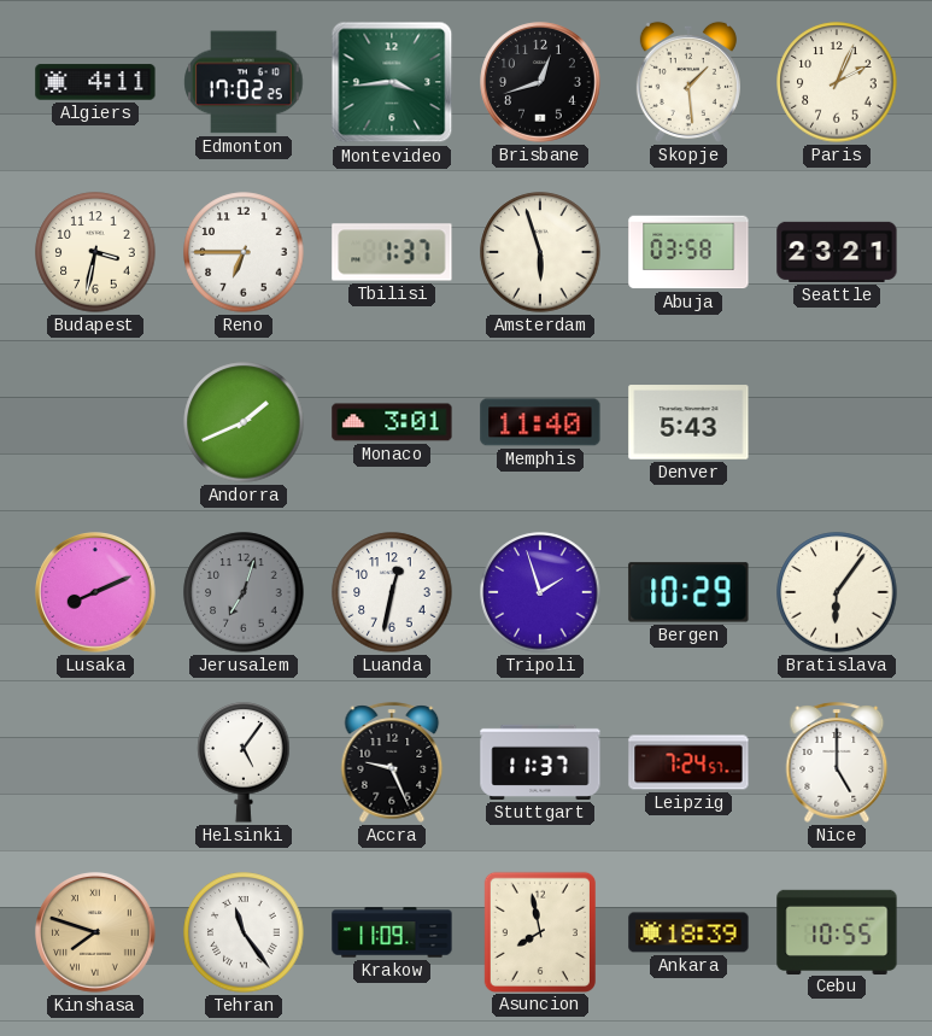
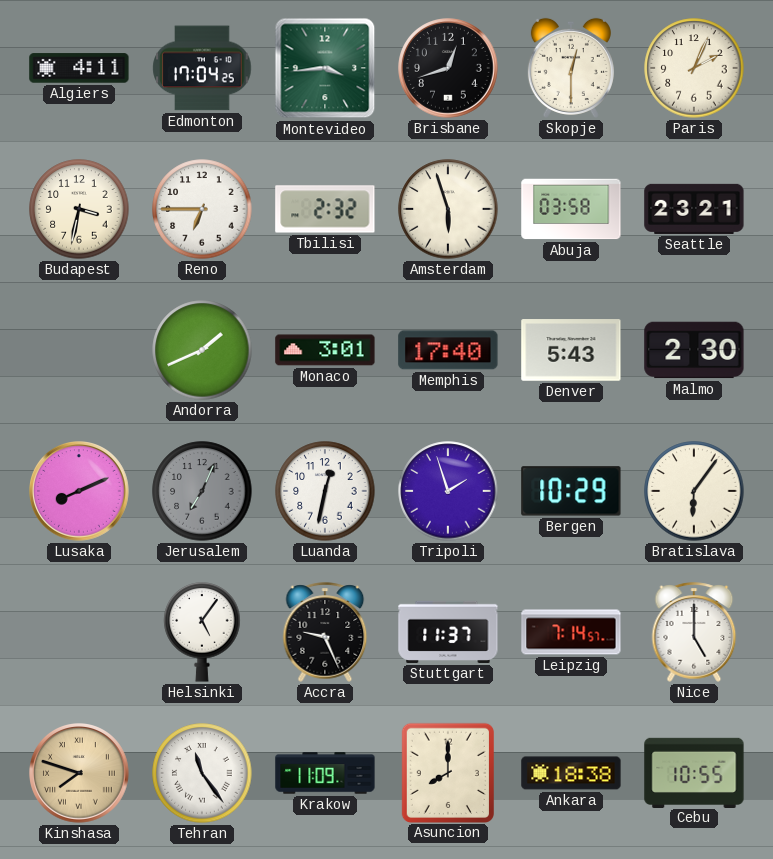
Edmonton: 17:02 -> 17:04 (202, 68)
Skopje: 1:29 -> 12:30 (571, 68)
Tbilisi: 1:37 -> 2:32 (325, 209)
Memphis: 11:40 -> 17:40 (448, 350)
Malmo: none -> 2:30 (694, 350)
Jerusalem: 7:03 -> 7:04 (202, 491)
Leipzig: 7:24 -> 7:14 (571, 632)
Asuncion: 7:58 -> 8:00 (448, 772)
Ankara: 18:39 -> 18:38 (571, 773)
